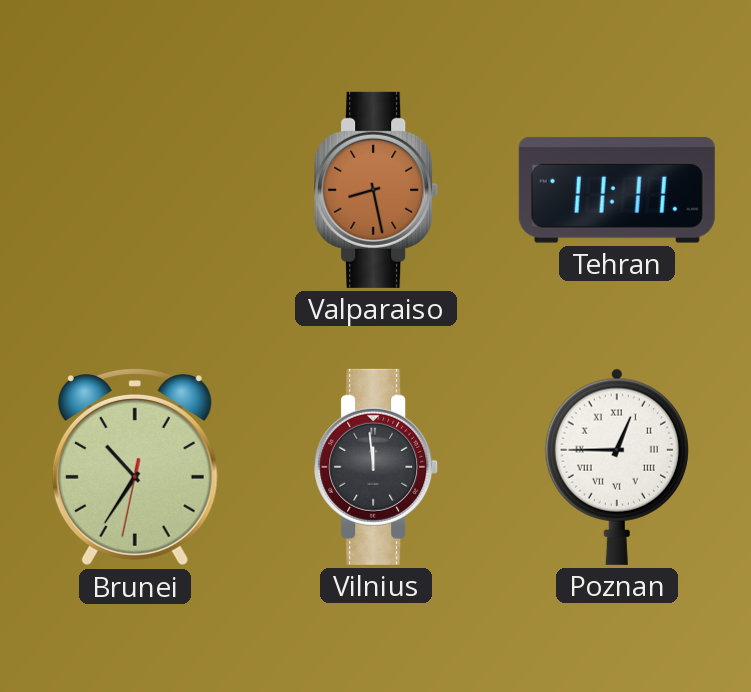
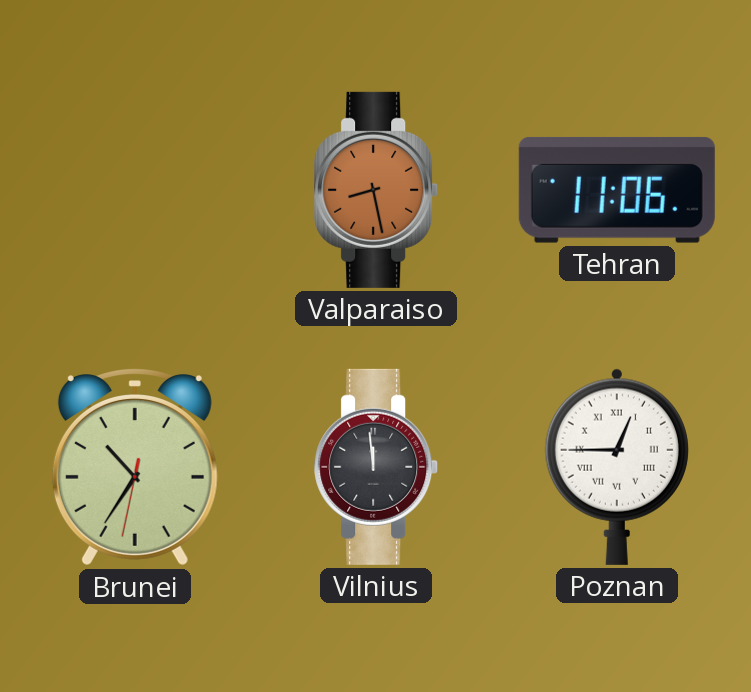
Tehran: 11:11 -> 11:06 (617, 190)
